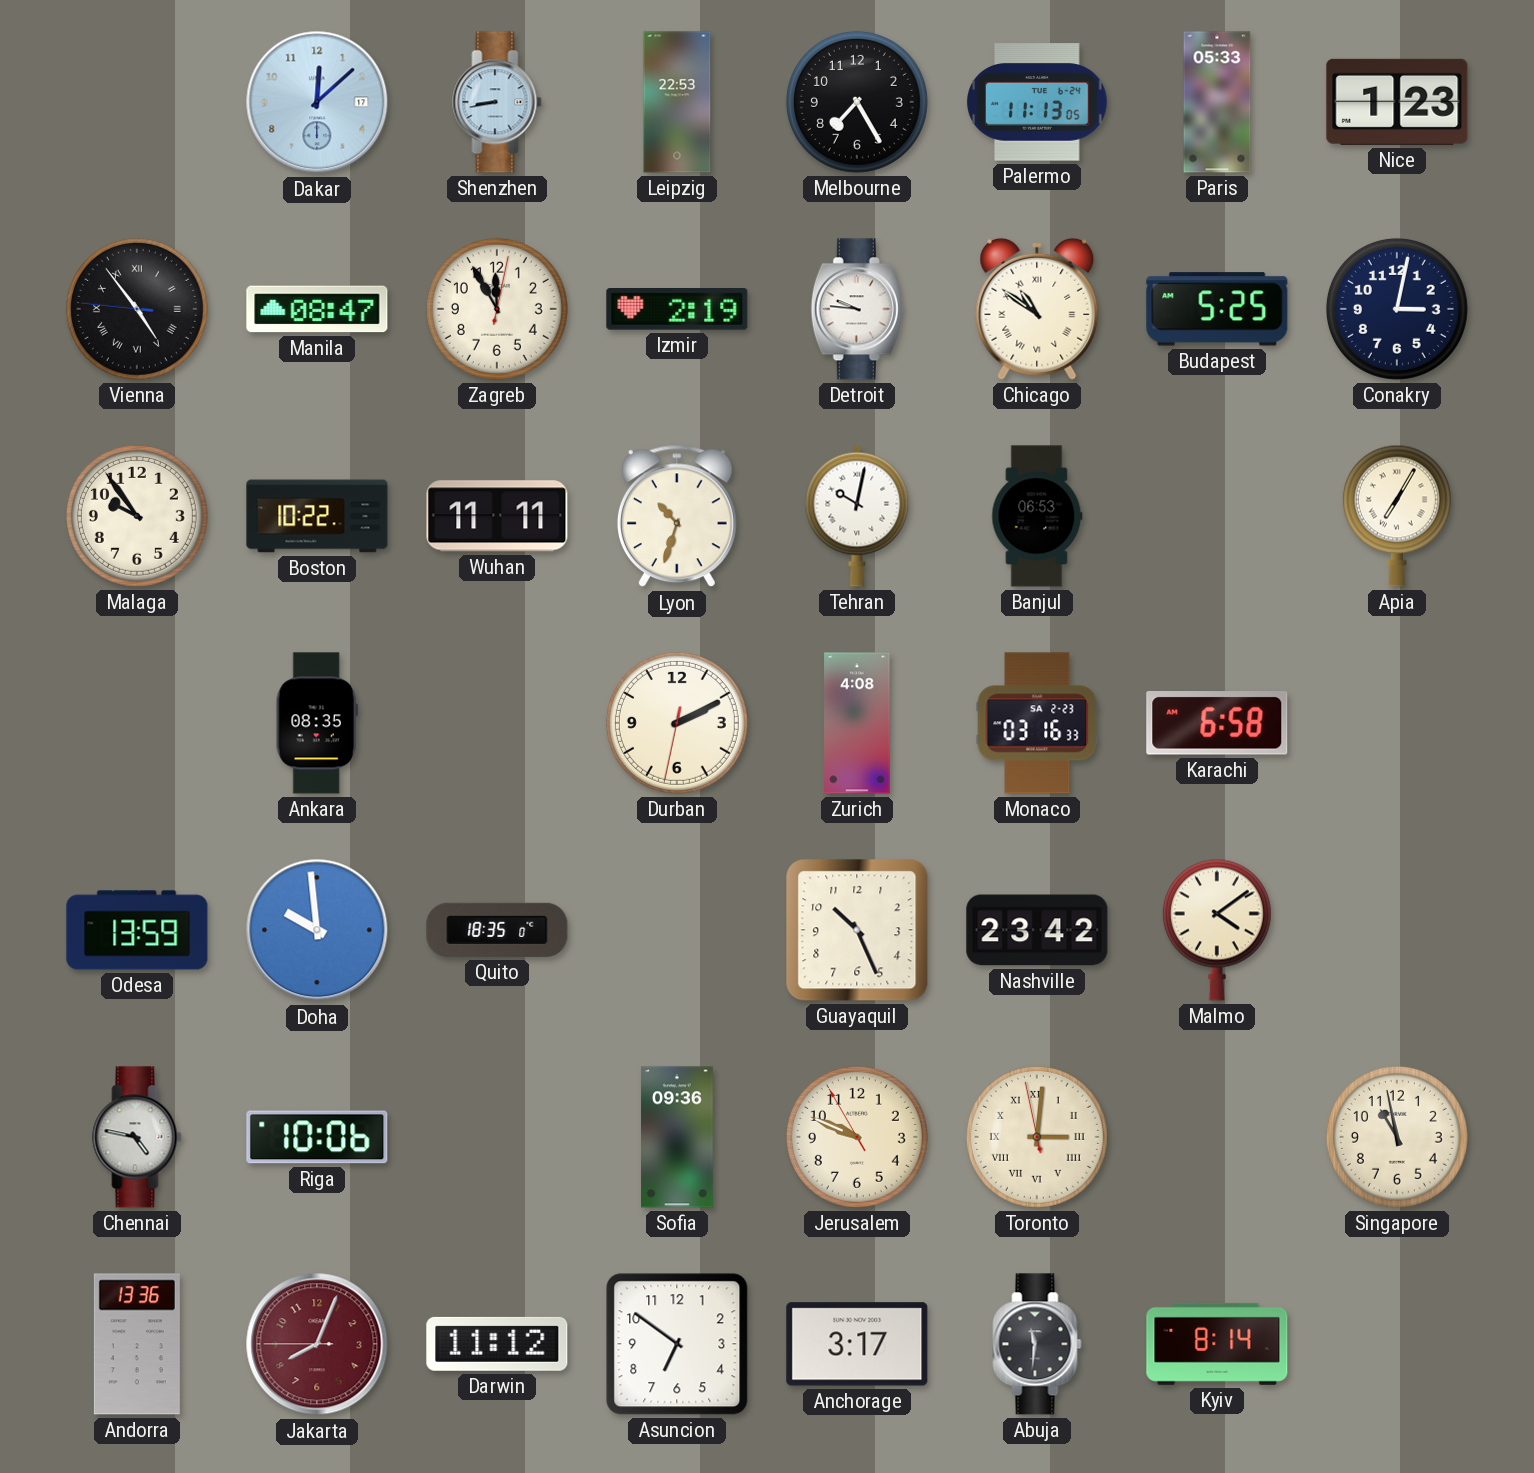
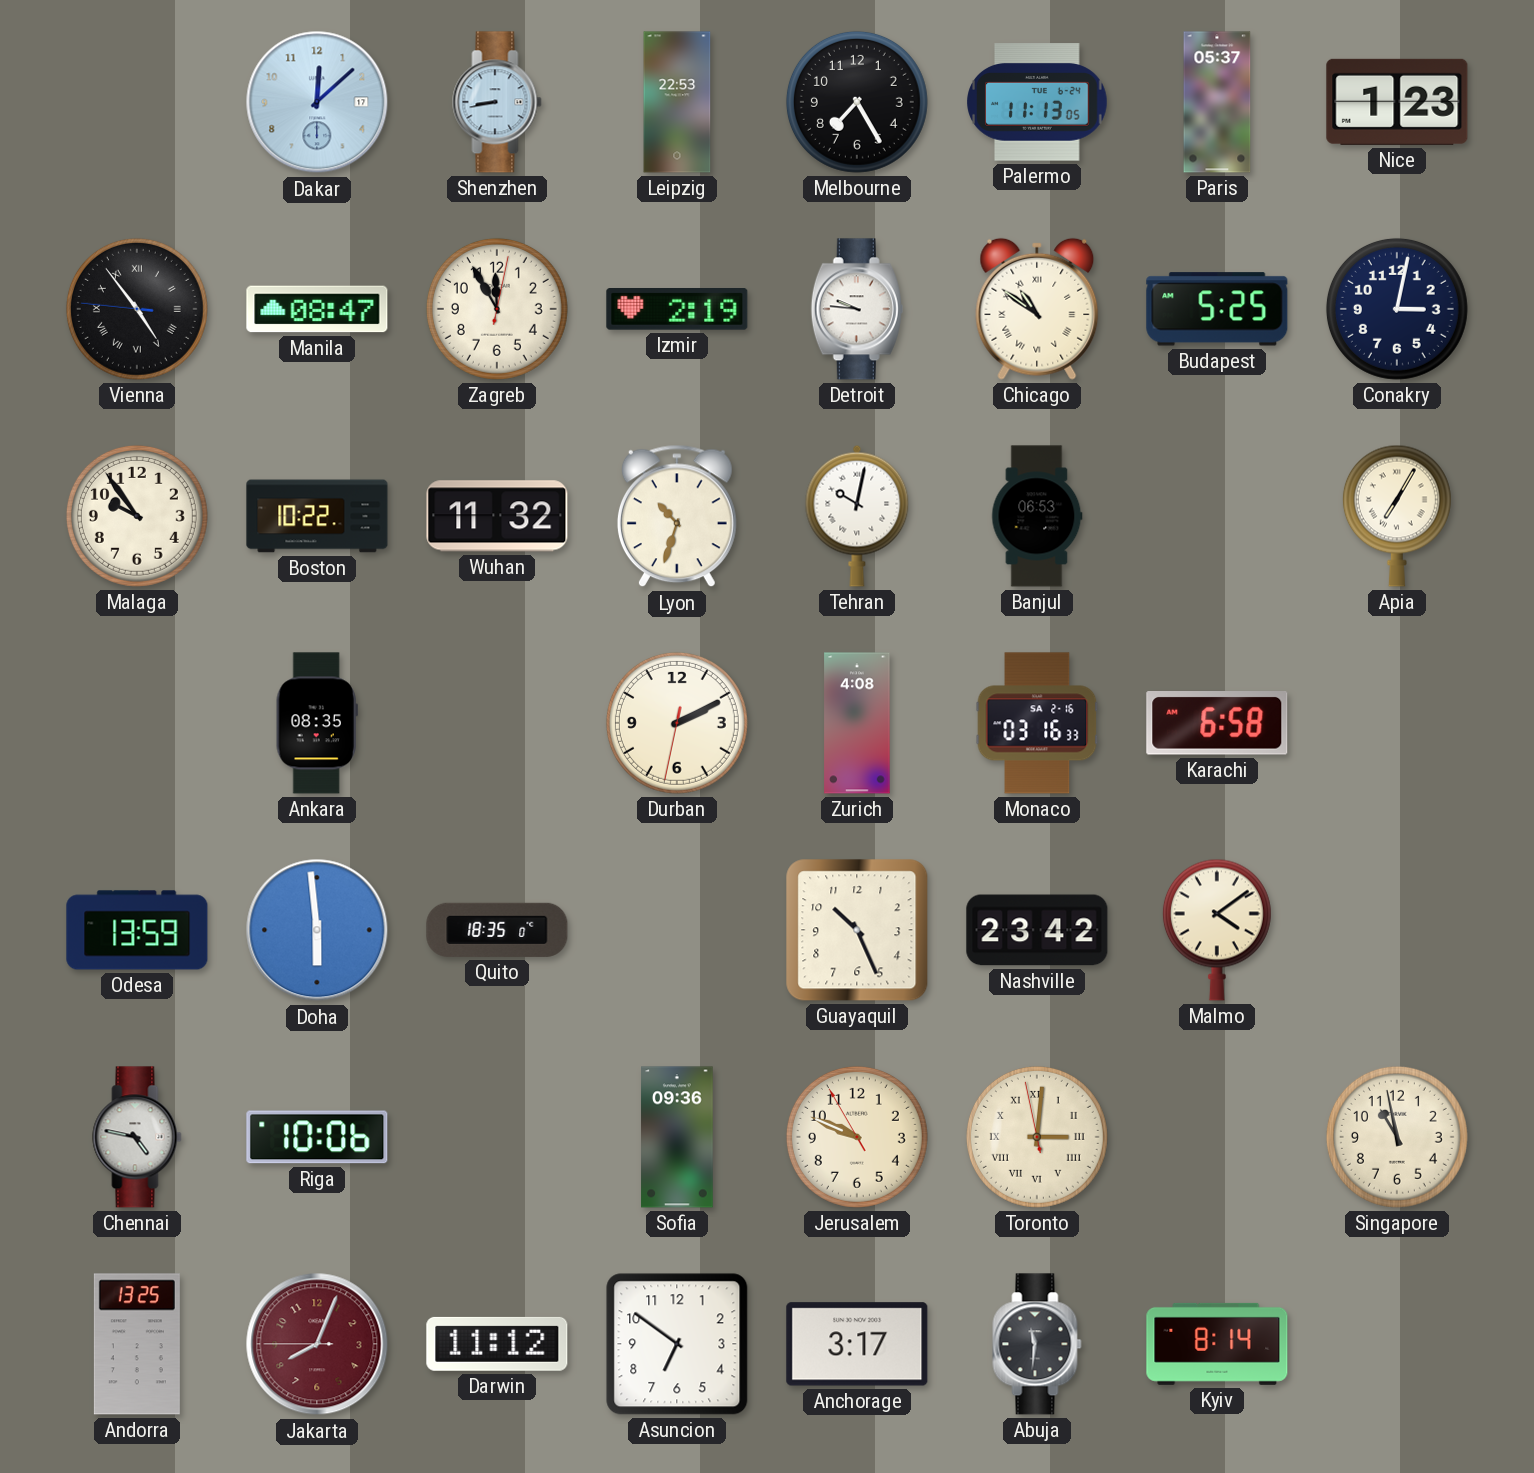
Paris: 05:33 -> 05:37 (1217, 102)
Wuhan: 11:11 -> 11:32 (497, 516)
Monaco date: SA 2-23 -> SA 2-16 (1037, 723)
Doha: 9:59 -> 5:59 (317, 930)
Andorra: 13:36 -> 13:25 (137, 1344)
